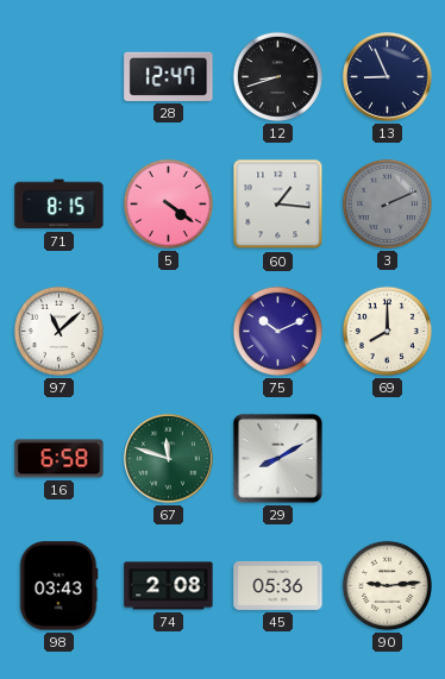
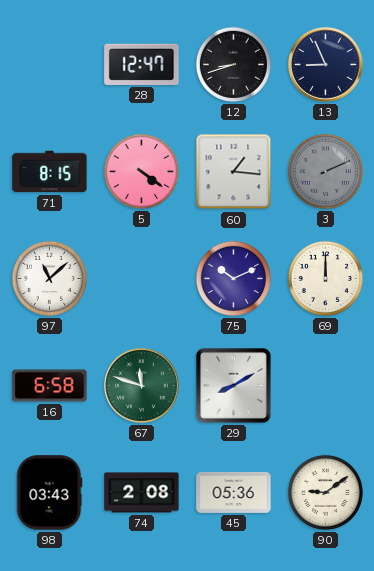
69: 8:00 -> 12:00 (325, 278)
90: 9:14 -> 9:09 (325, 492)
